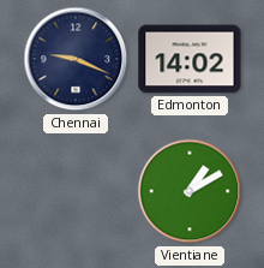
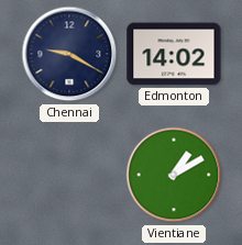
Chennai: 9:19 -> 9:20 (69, 54)
